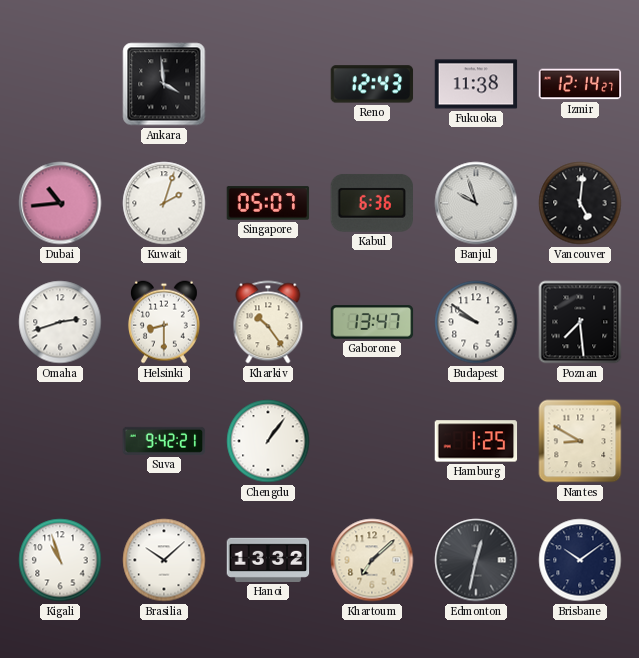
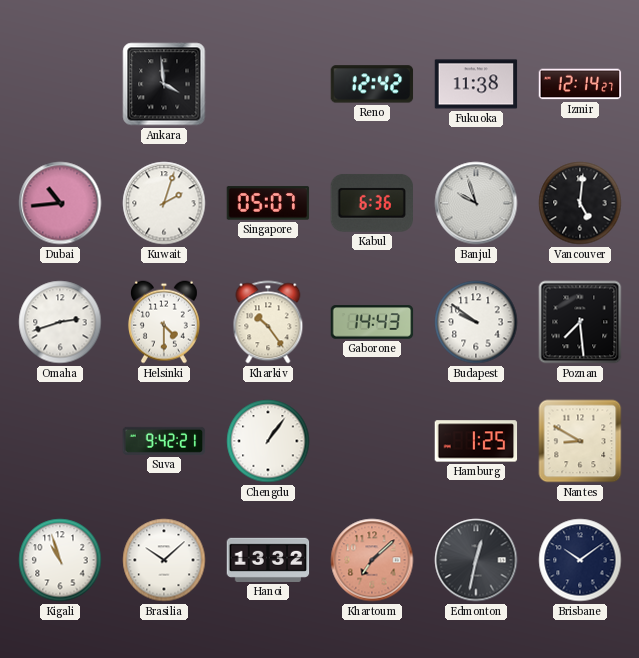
Reno: 12:43 -> 12:42 (372, 84)
Helsinki: 8:30 -> 4:30 (164, 322)
Gaborone: 13:47 -> 14:43 (372, 322)
Khartoum dial: cream -> salmon (372, 560)
